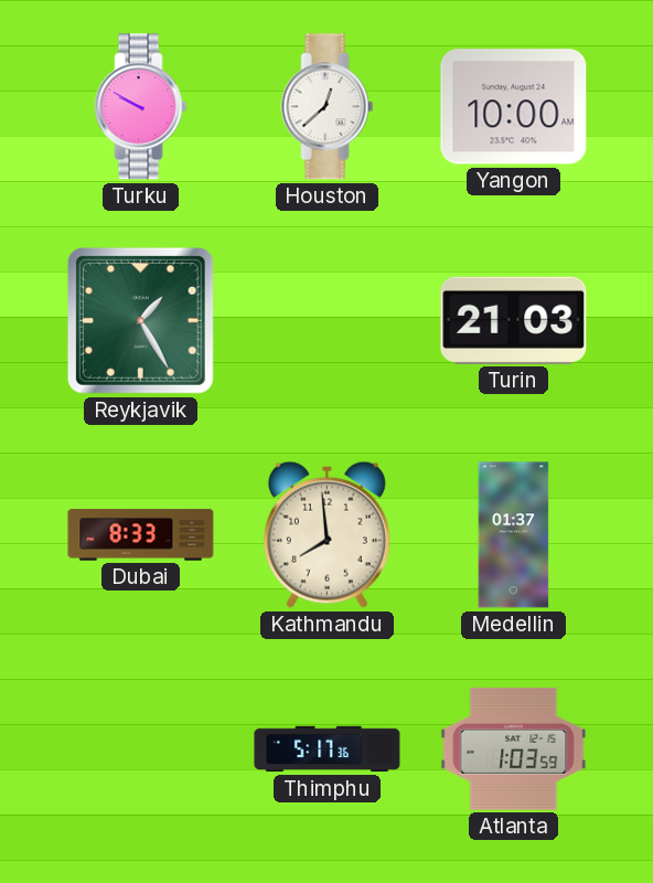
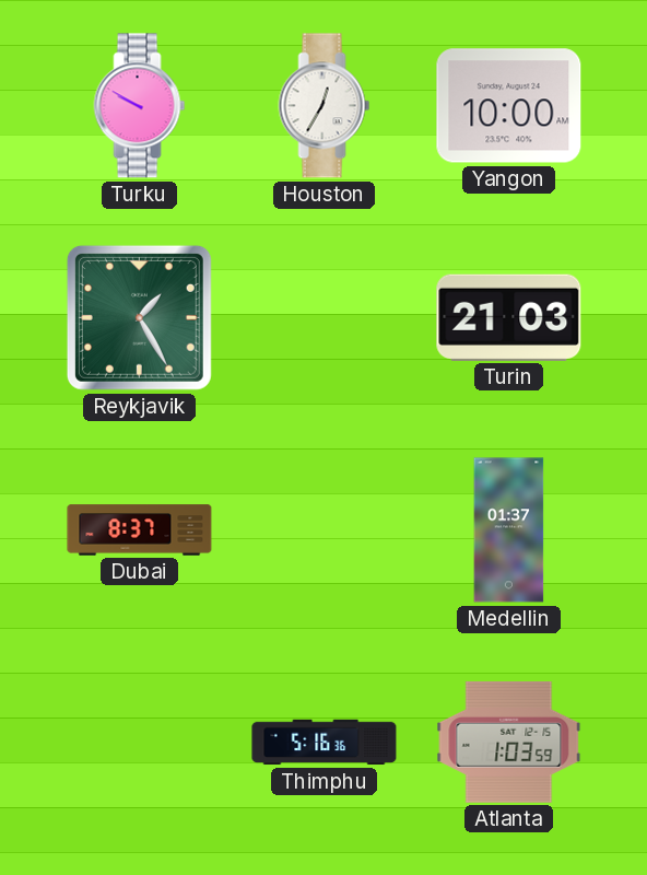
Houston: 12:38 -> 12:35 (325, 106)
Dubai: 8:33 -> 8:37 (140, 530)
Kathmandu: 7:59 -> none (326, 534)
Thimphu: 5:17 -> 5:16 (325, 743)
